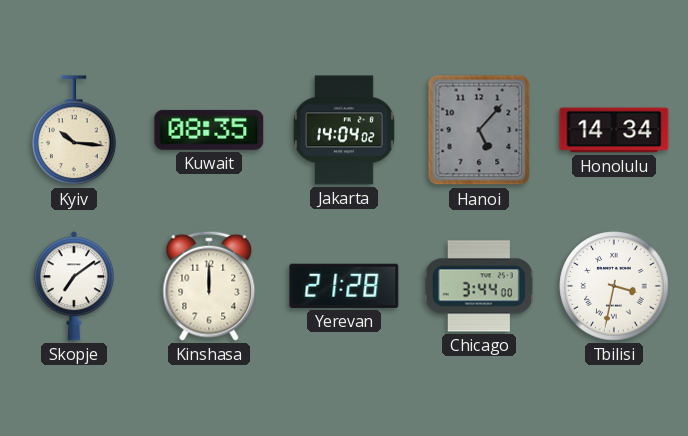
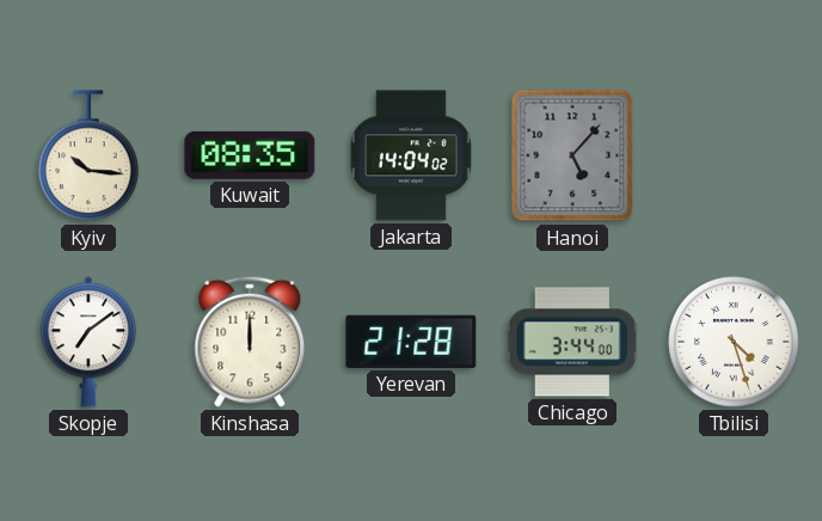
Honolulu: 14:34 -> none (614, 130)
Tbilisi: 3:32 -> 4:27 (734, 342)
